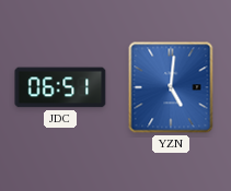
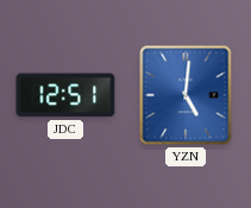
JDC: 06:51 -> 12:51 (65, 95)
